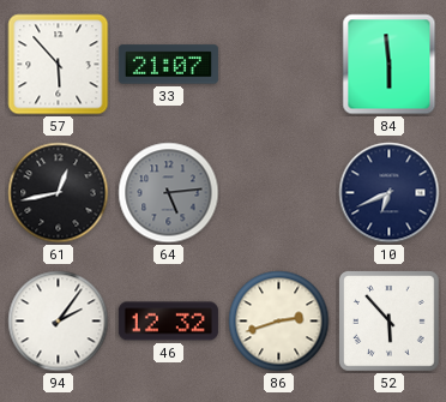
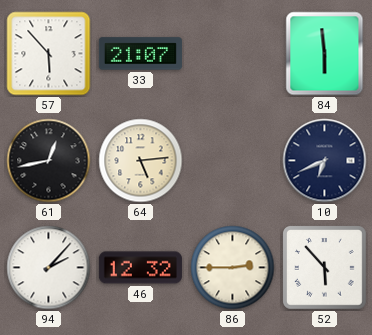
64 dial: grey -> cream (141, 161)
94: 2:06 -> 2:07 (49, 268)
86: 2:42 -> 2:45 (233, 268)
